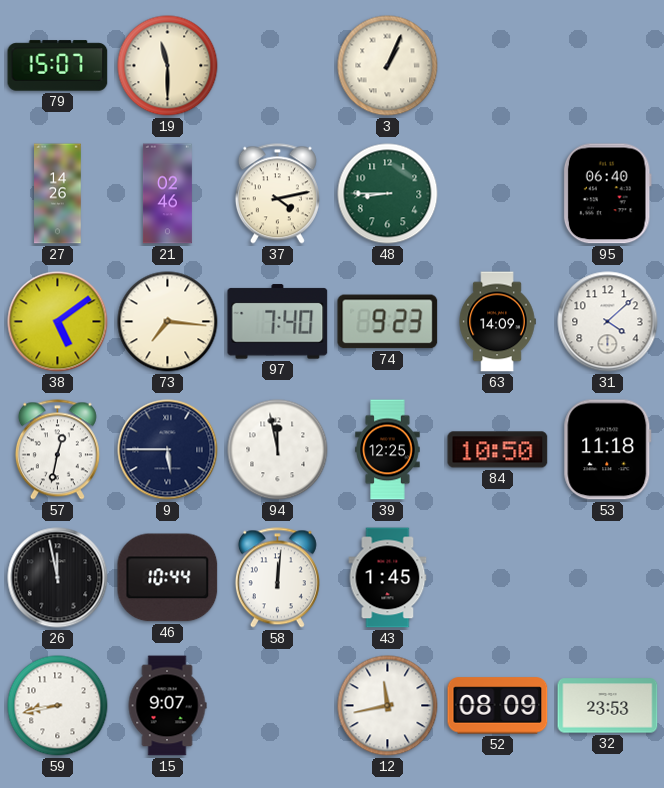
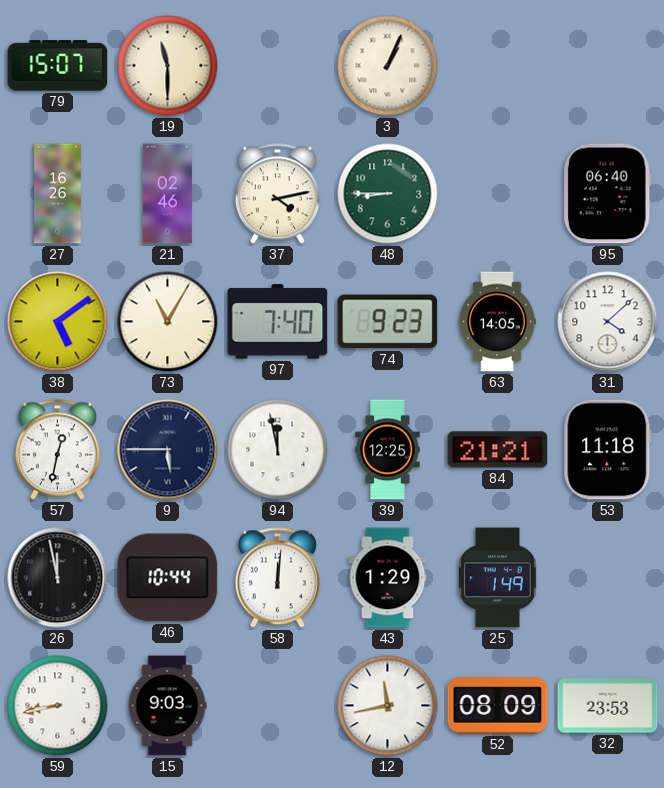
27: 14:26 -> 16:26 (58, 194)
73: 7:16 -> 11:05 (168, 322)
63: 14:09 -> 14:05 (497, 322)
84: 10:50 -> 21:21 (498, 450)
43: 1:45 -> 1:29 (388, 578)
25: none -> 1:49 (497, 578)
15: 9:07 -> 9:03 (167, 706)
